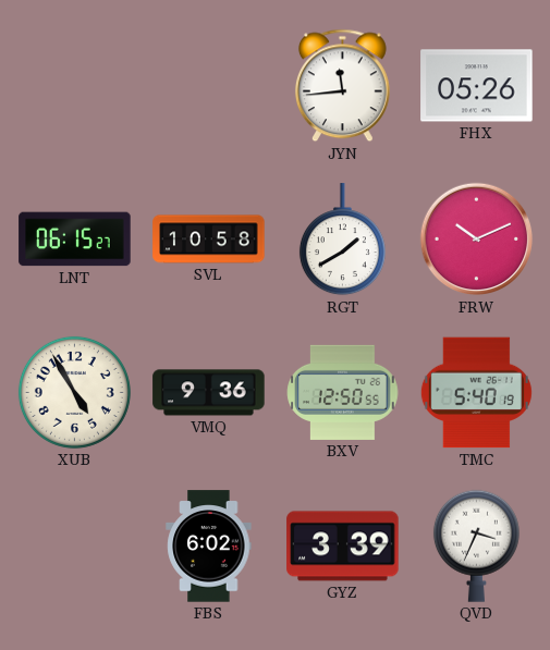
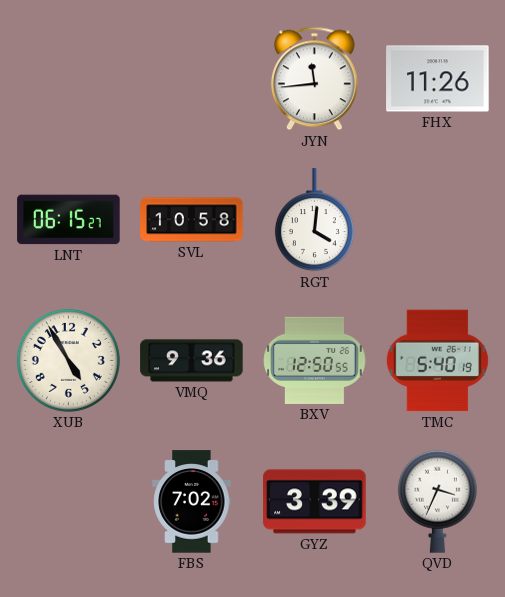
FHX: 05:26 -> 11:26 (438, 79)
RGT: 1:40 -> 4:01 (314, 220)
FRW: 10:11 -> none (477, 240)
FBS: 6:02 -> 7:02 (192, 502)
